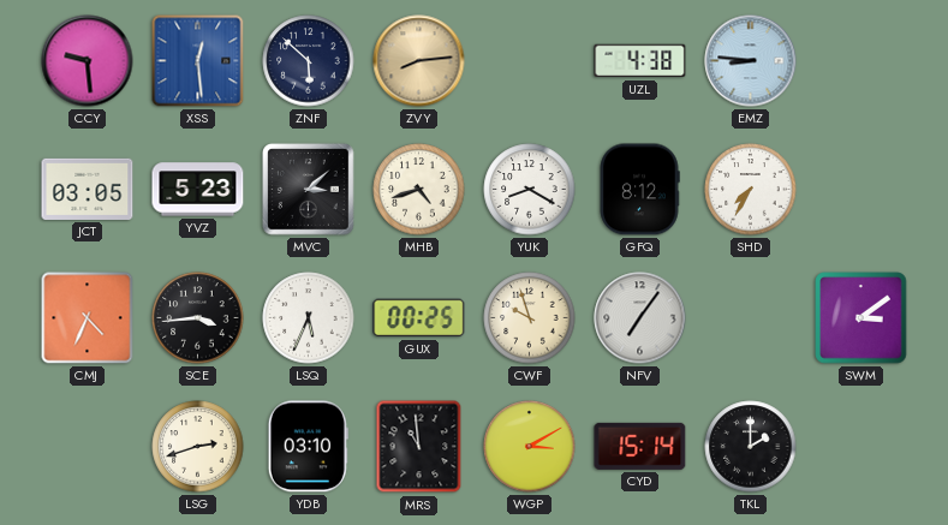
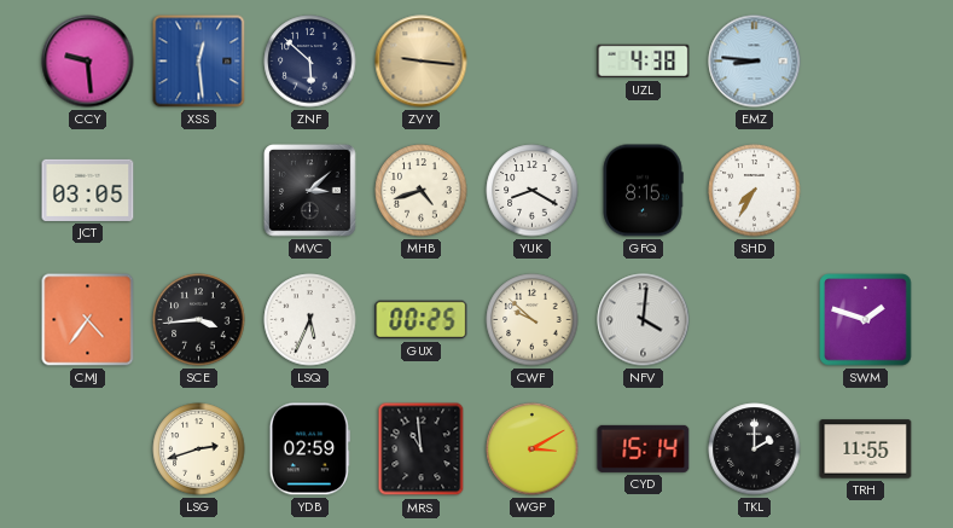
ZVY: 8:14 -> 9:16 (422, 62)
YVZ: 5:23 -> none (198, 190)
GFQ: 8:12 -> 8:15 (643, 191)
CMJ: 4:34 -> 4:36 (88, 320)
CWF: 9:57 -> 9:52 (533, 320)
NFV: 7:06 -> 4:01 (644, 320)
SWM: 3:09 -> 1:48 (866, 320)
YDB: 03:10 -> 02:59 (309, 449)
TRH: none -> 11:55 (866, 449)
